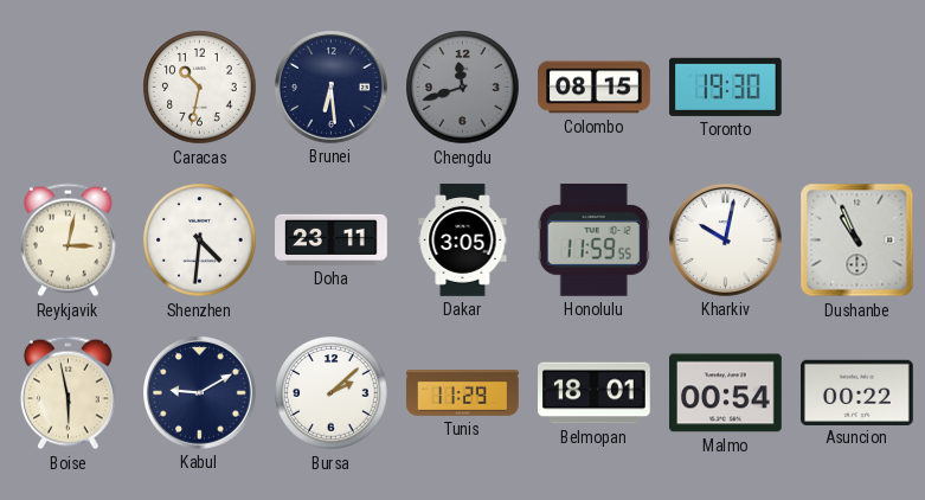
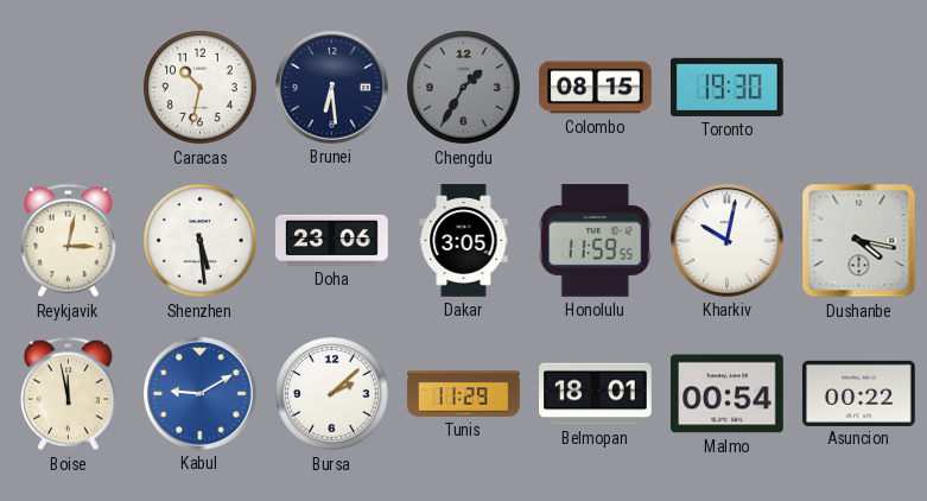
Chengdu: 11:42 -> 1:35 (464, 88)
Shenzhen: 4:31 -> 5:29 (201, 241)
Doha: 23:11 -> 23:06 (332, 240)
Dushanbe: 10:56 -> 4:17 (859, 241)
Boise: 5:58 -> 11:58 (68, 394)
Kabul dial: navy -> blue (201, 394)
